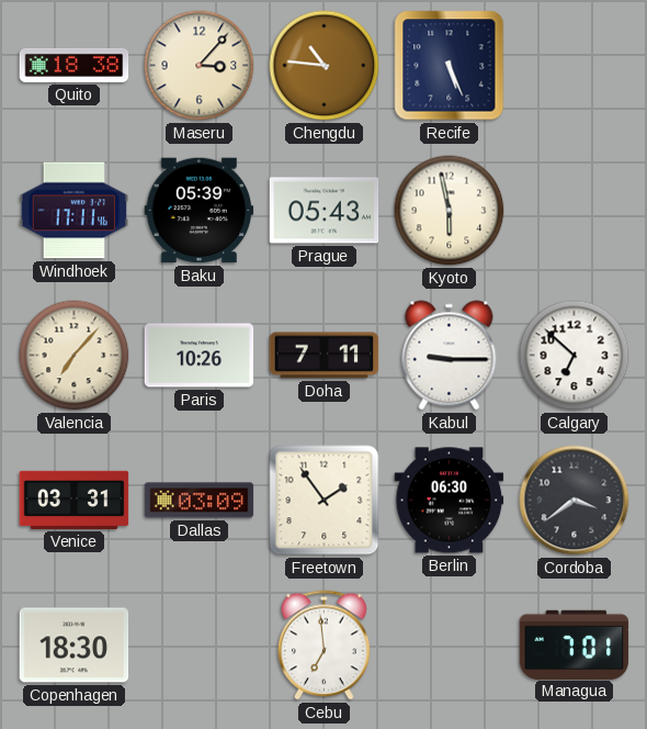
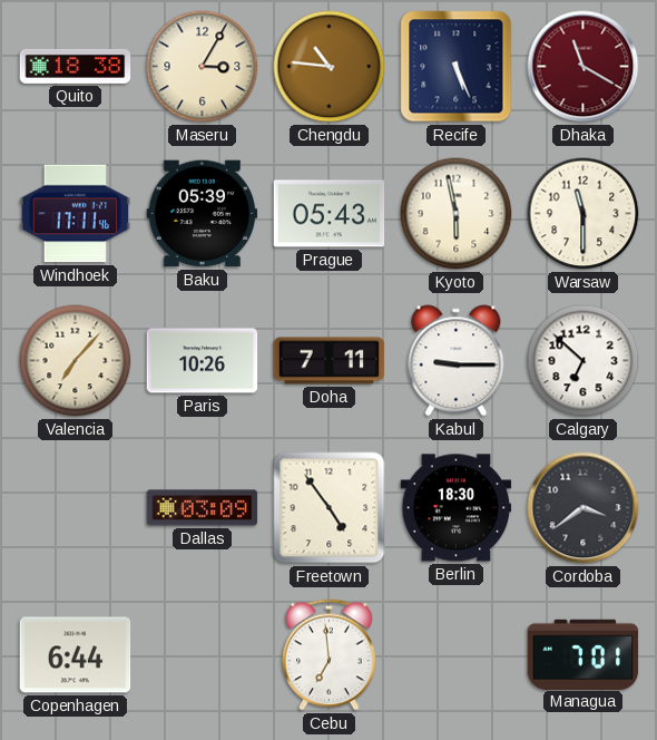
Maseru: 3:07 -> 3:05 (203, 67)
Dhaka: none -> 11:20 (584, 67)
Warsaw: none -> 11:30 (584, 214)
Venice: 03:31 -> none (75, 500)
Freetown: 1:54 -> 4:54 (330, 508)
Berlin: 06:30 -> 18:30 (457, 508)
Copenhagen: 18:30 -> 6:44 (76, 655)
